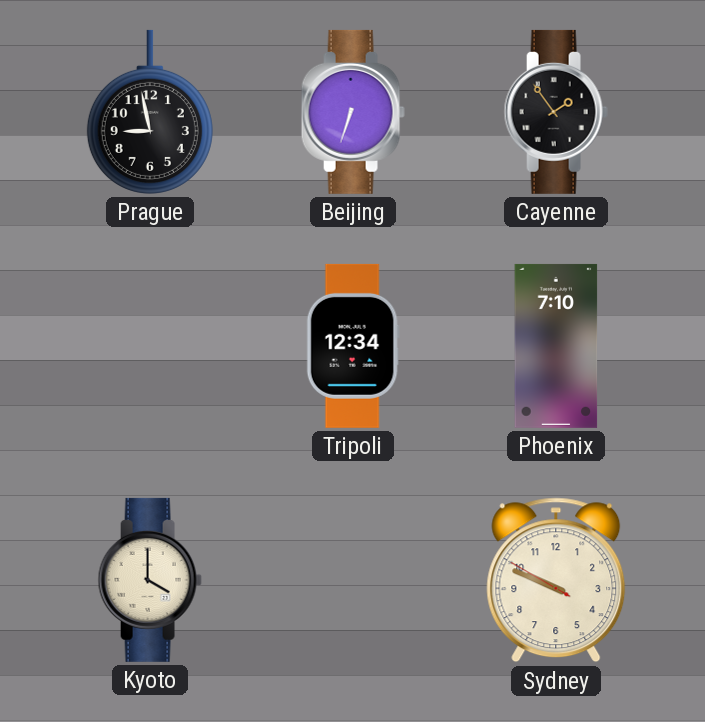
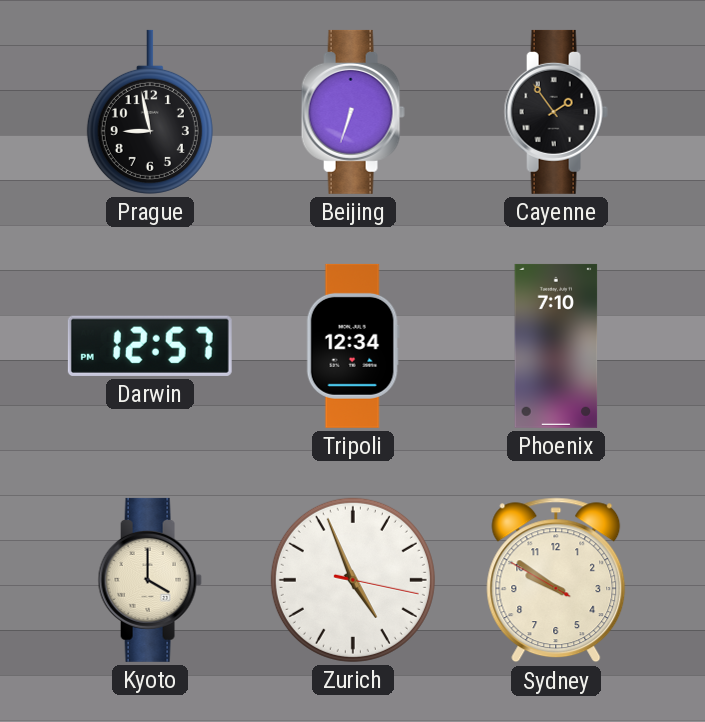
Darwin: none -> 12:57 (150, 346)
Zurich: none -> 4:56 (353, 580)
Sydney: 9:48 -> 9:50 (556, 580)
